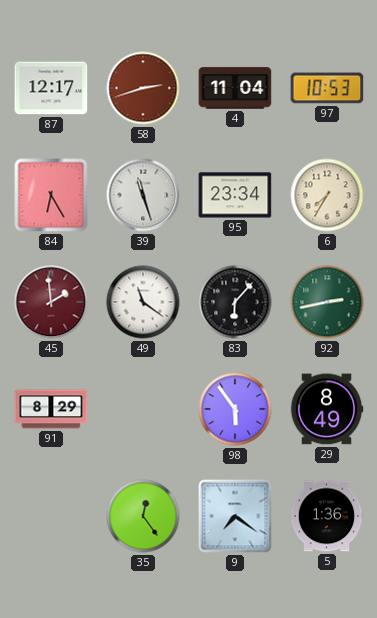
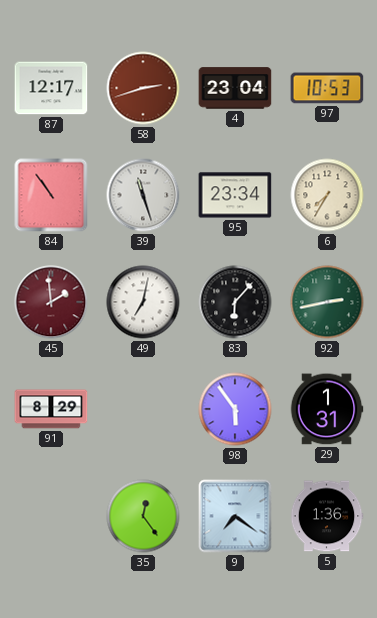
4: 11:04 -> 23:04 (235, 88)
84: 6:25 -> 10:54 (51, 195)
49: 11:21 -> 7:02 (143, 302)
29: 8:49 -> 1:31 (327, 409)
